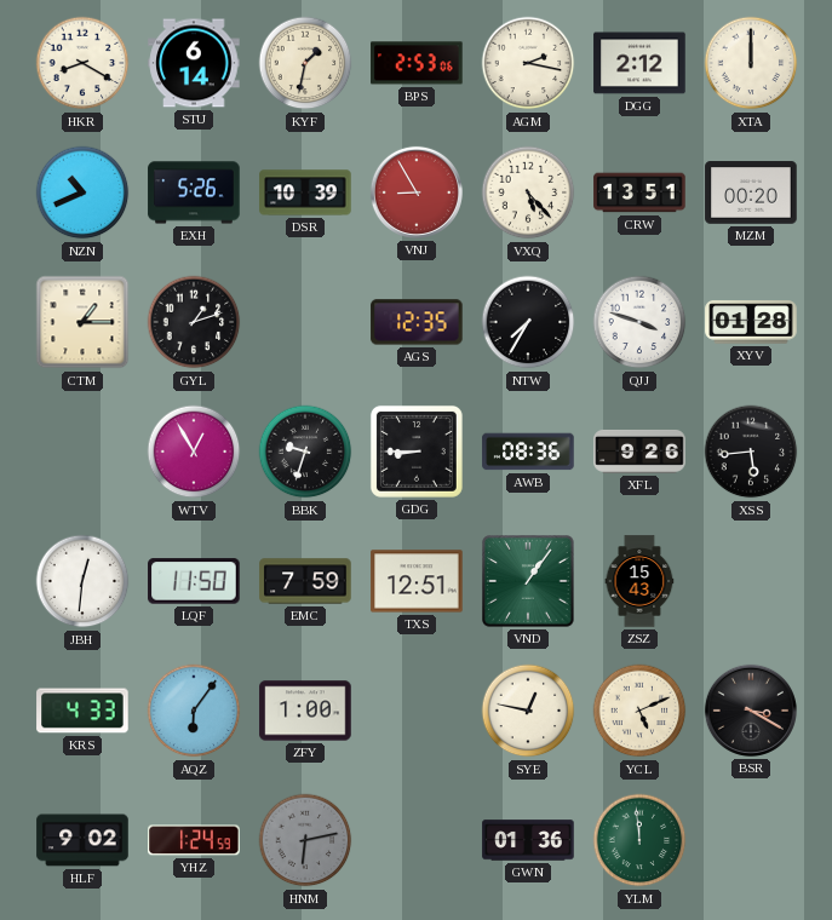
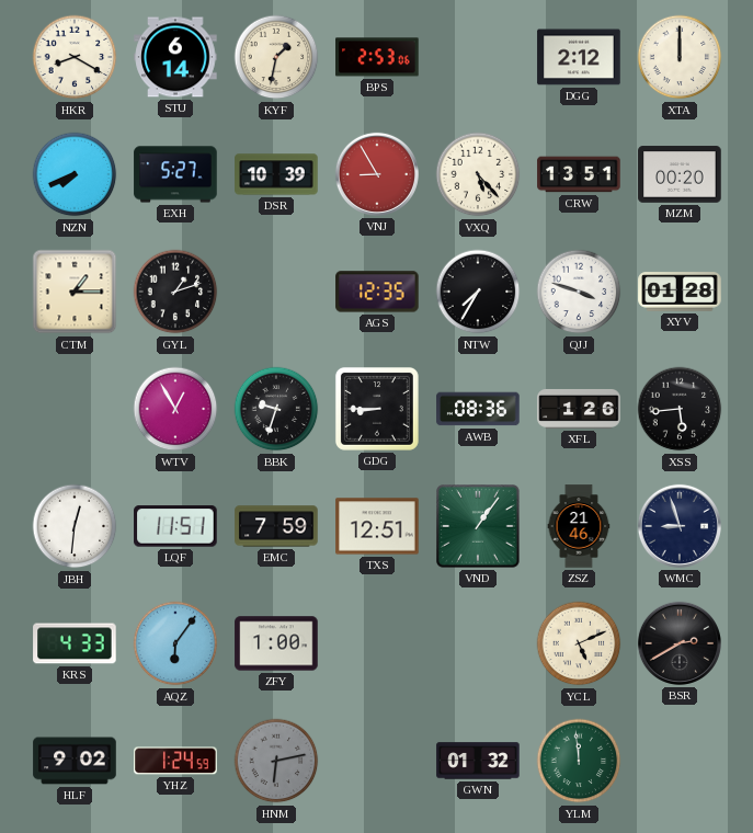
AGM: 2:17 -> none (528, 63)
NZN: 10:41 -> 7:41 (75, 174)
EXH: 5:26 -> 5:27 (175, 174)
XFL: 9:26 -> 1:26 (579, 409)
LQF: 11:50 -> 11:51 (175, 526)
ZSZ: 15:43 -> 21:46 (579, 526)
WMC: none -> 8:57 (680, 526)
SYE: 12:47 -> none (528, 711)
BSR: 3:20 -> 2:40 (680, 643)
GWN: 01:36 -> 01:32 (478, 761)
